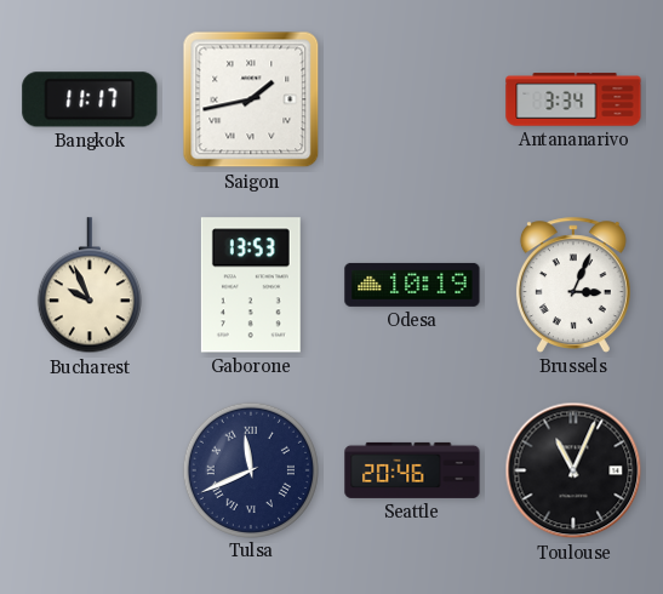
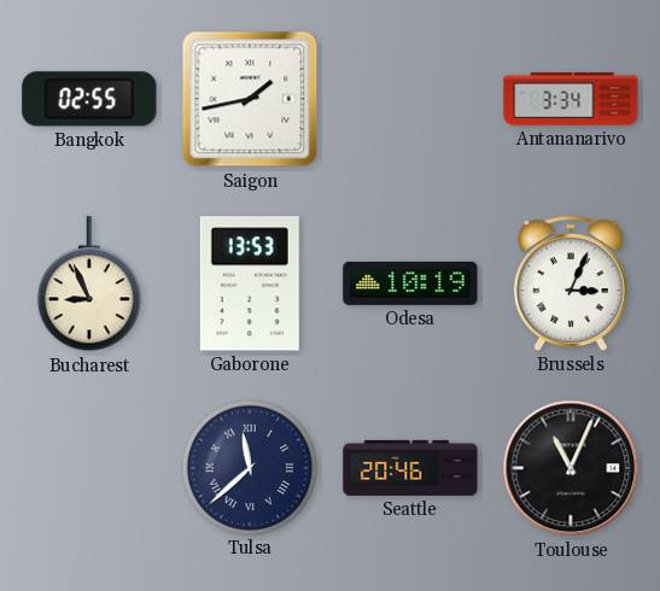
Bangkok: 11:17 -> 02:55 (89, 99)
Bucharest: 9:56 -> 8:56 (89, 285)
Tulsa: 11:41 -> 11:38 (249, 467)
